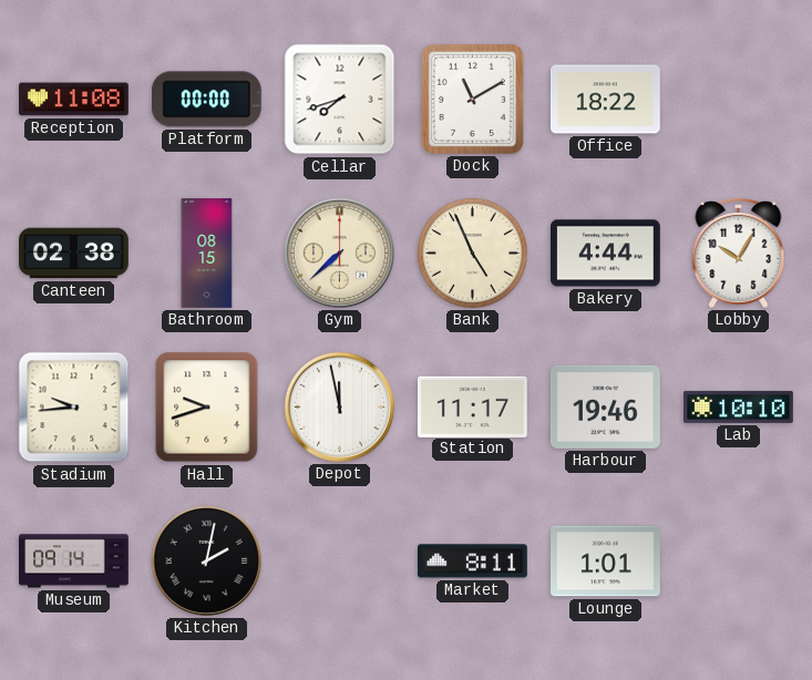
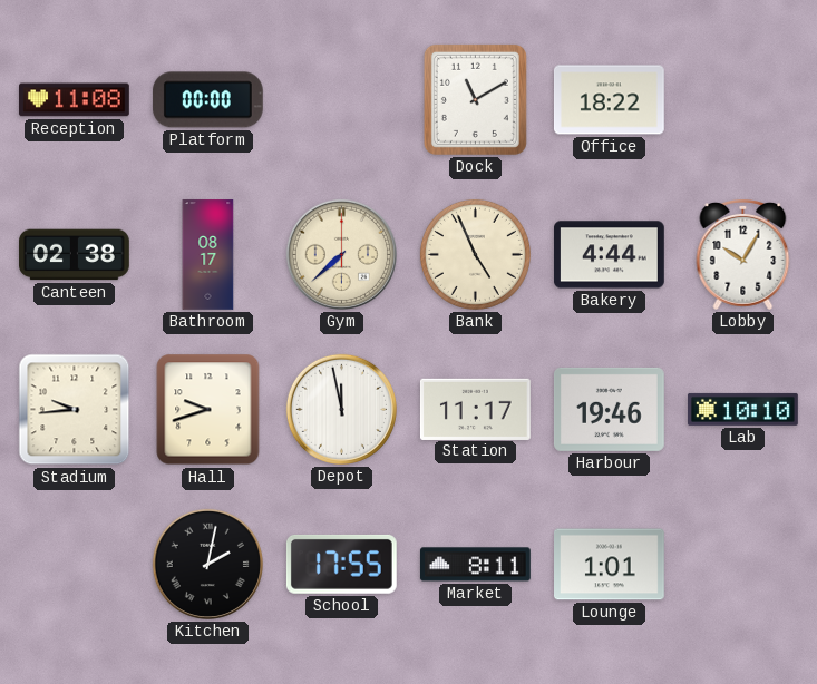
Cellar: 7:42 -> none (340, 100)
Bathroom: 08:15 -> 08:17 (208, 255)
Museum: 09:14 -> none (74, 561)
School: none -> 17:55 (341, 564)
